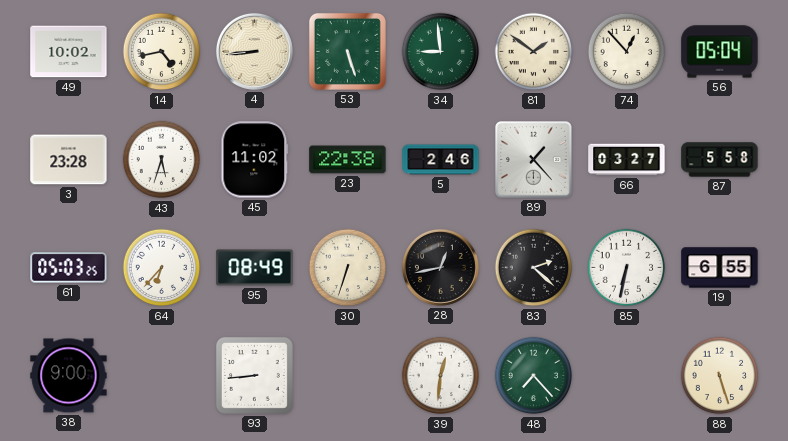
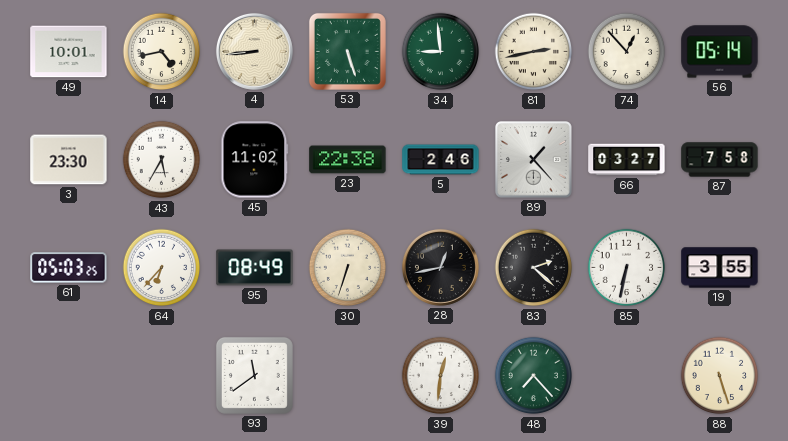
49: 10:02 -> 10:01 (69, 52)
81: 1:51 -> 2:43 (534, 52)
56: 05:04 -> 05:14 (720, 52)
3: 23:28 -> 23:30 (69, 160)
43: 5:33 -> 5:35 (162, 160)
87: 5:58 -> 7:58 (720, 160)
19: 6:55 -> 3:55 (720, 268)
38: 9:00 -> none (69, 376)
93: 8:44 -> 11:39 (254, 375)
